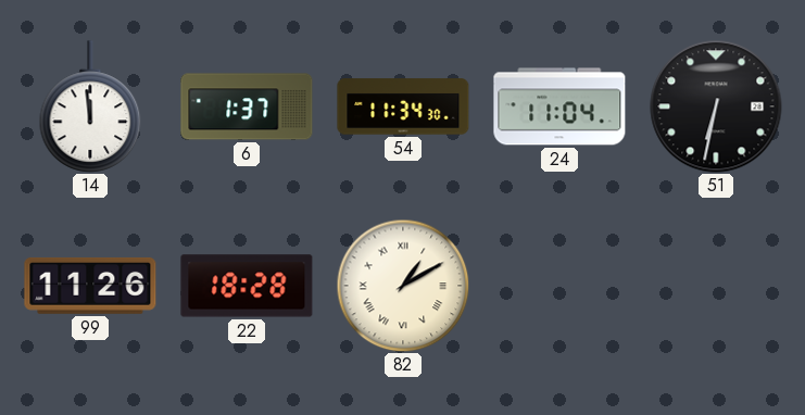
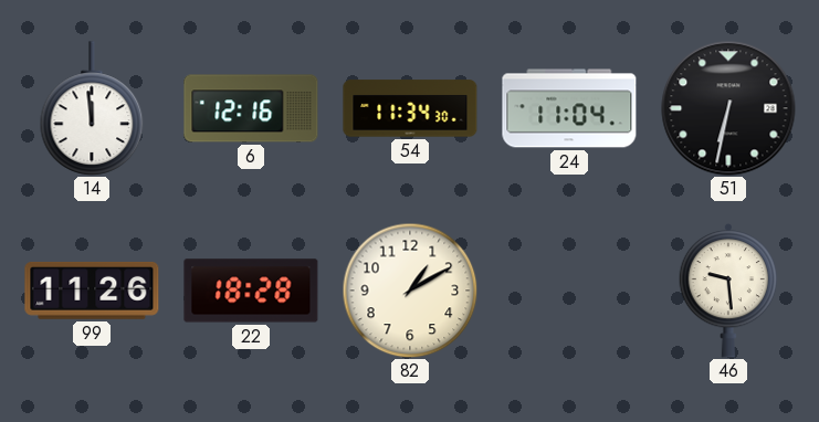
6: 1:37 -> 12:16 (251, 108)
82 numerals: Roman -> Arabic (410, 291)
46: none -> 9:29 (728, 291)
